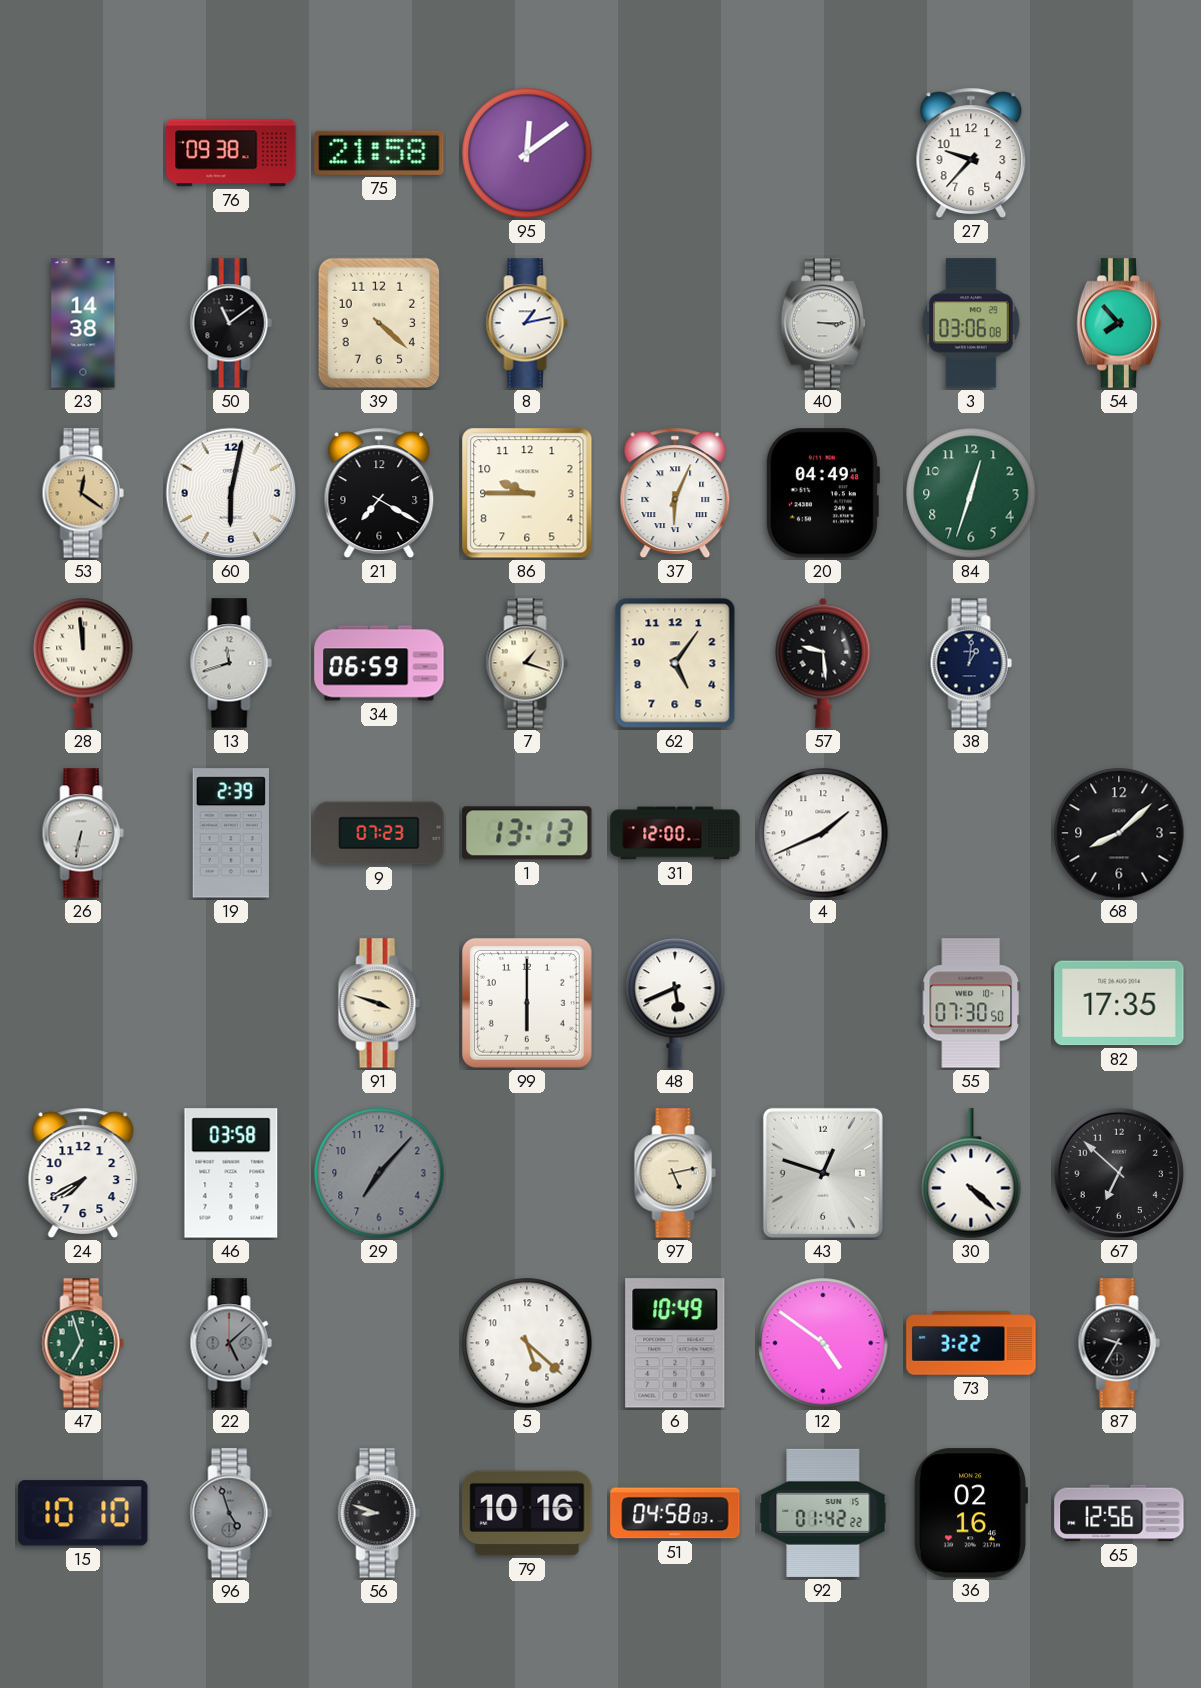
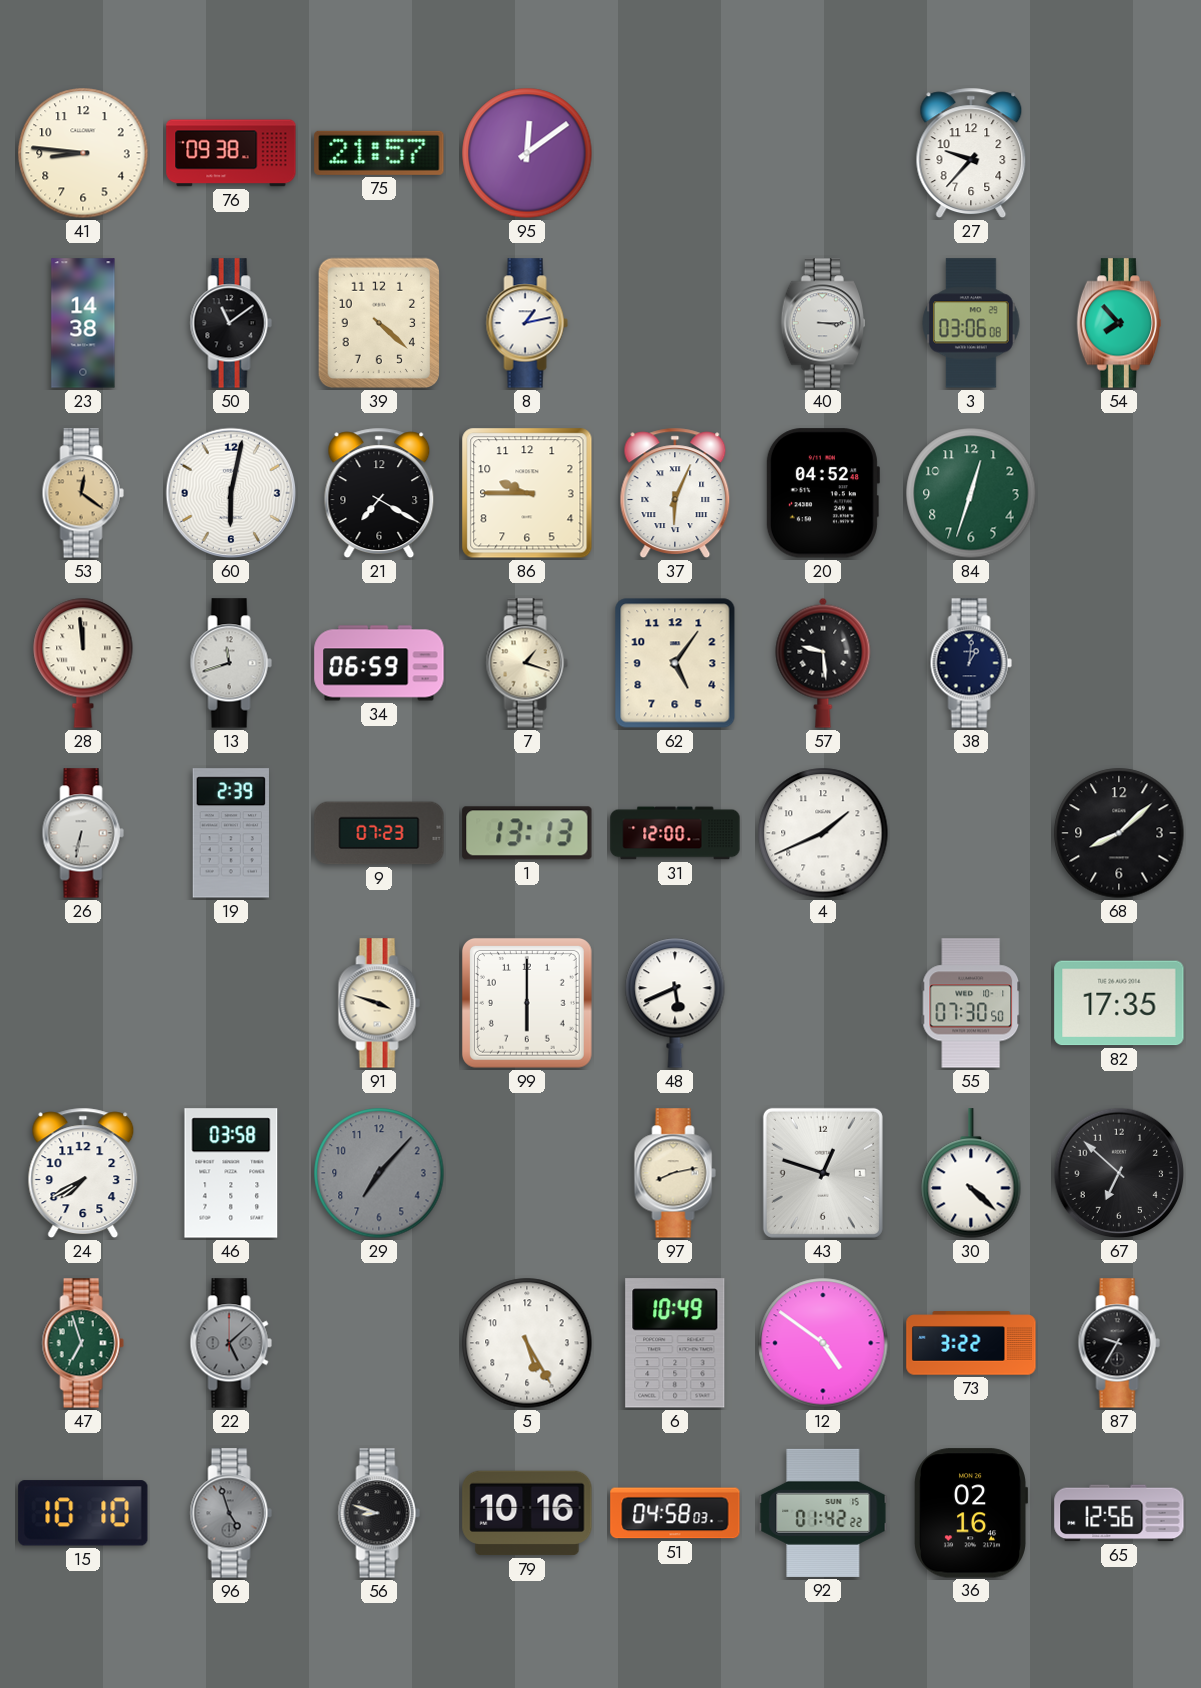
41: none -> 8:46 (83, 153)
75: 21:58 -> 21:57 (379, 153)
20: 04:49 -> 04:52 (822, 493)
97: 5:13 -> 8:13 (675, 1173)
5: 5:22 -> 5:25 (527, 1343)
